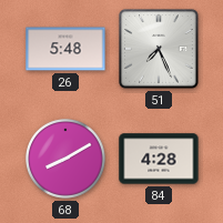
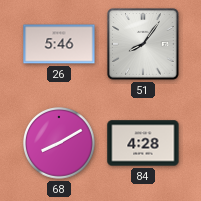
26: 5:48 -> 5:46 (59, 44)
51: 7:26 -> 8:06 (144, 45)
